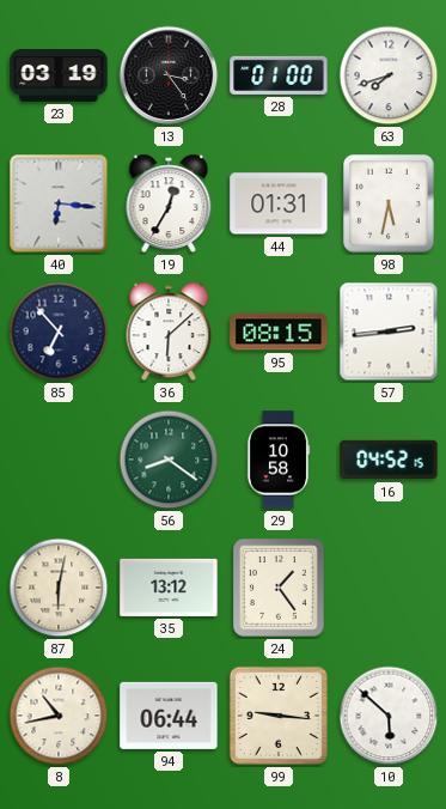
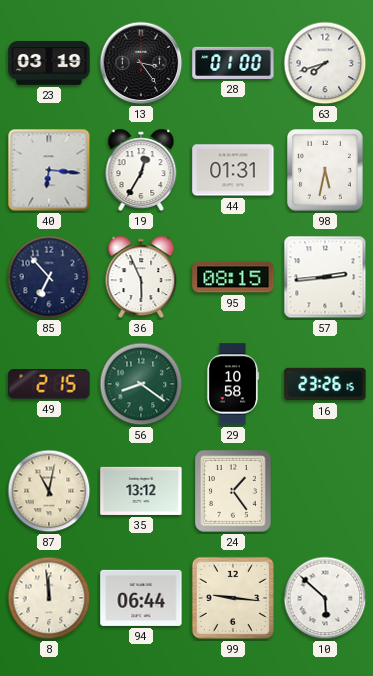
36: 6:08 -> 5:56 (141, 277)
49: none -> 2:15 (49, 384)
16: 04:52 -> 23:26 (325, 384)
87: 6:02 -> 11:02 (49, 491)
8: 10:43 -> 11:59 (49, 598)
